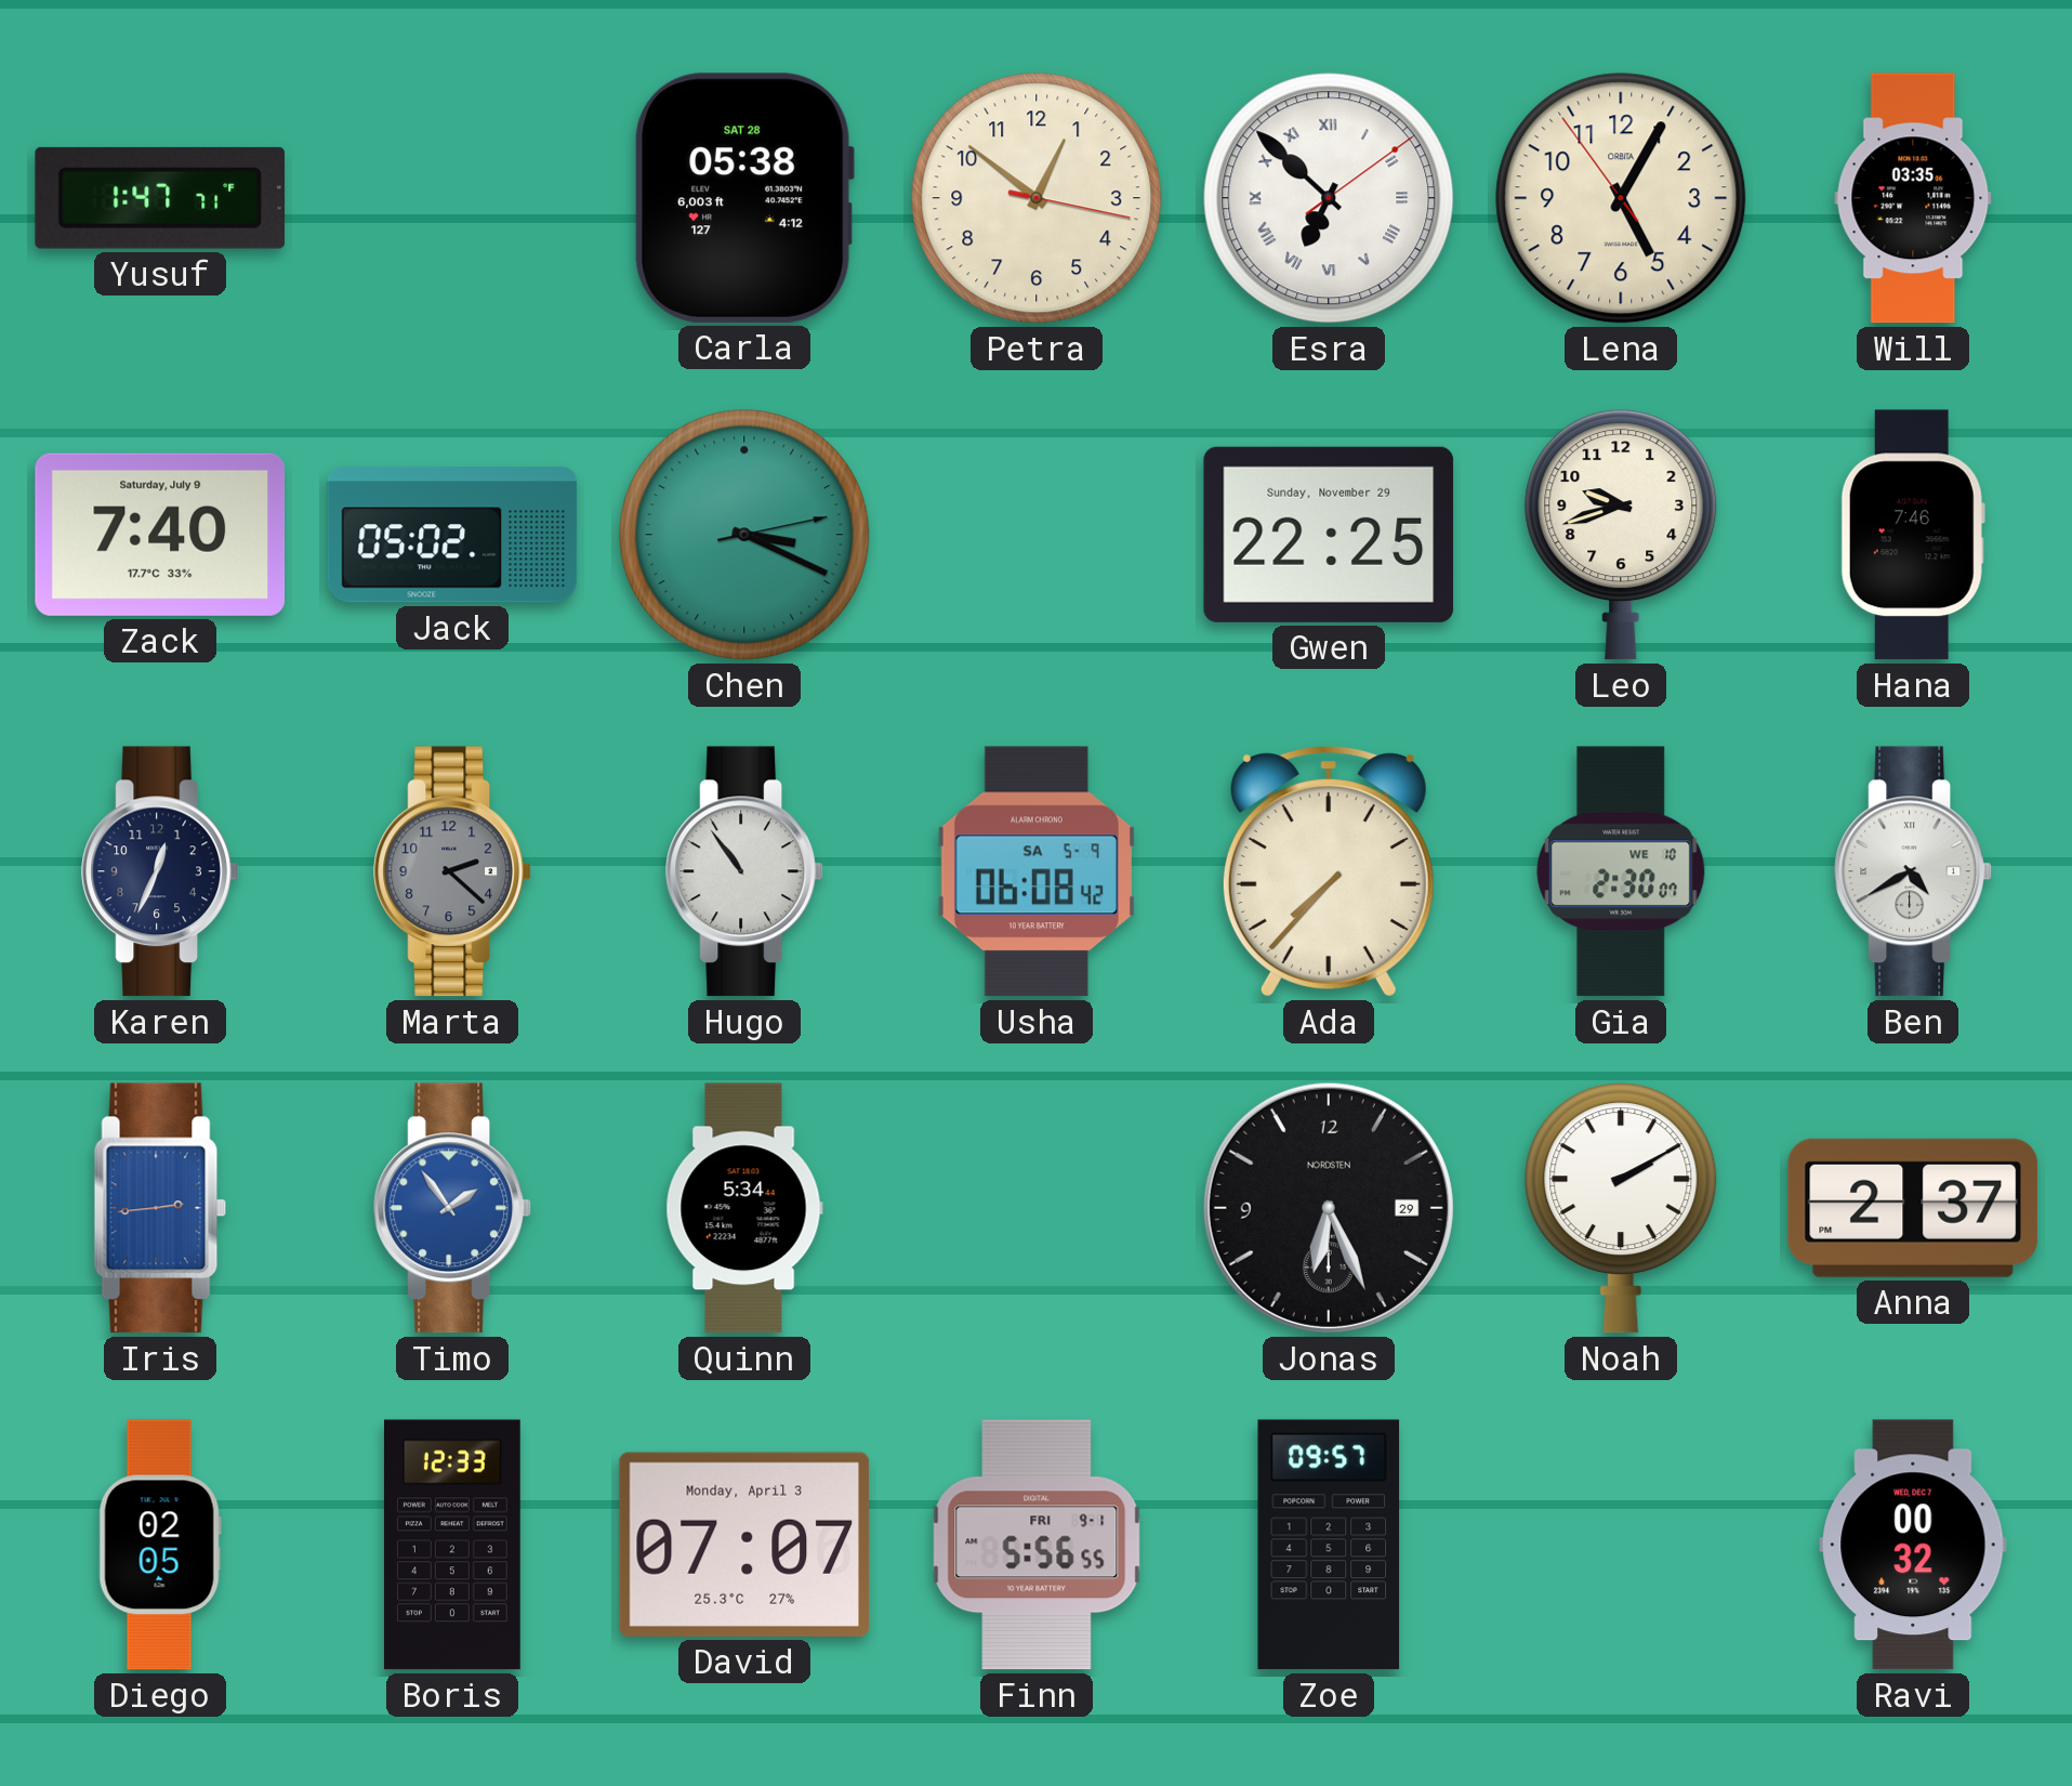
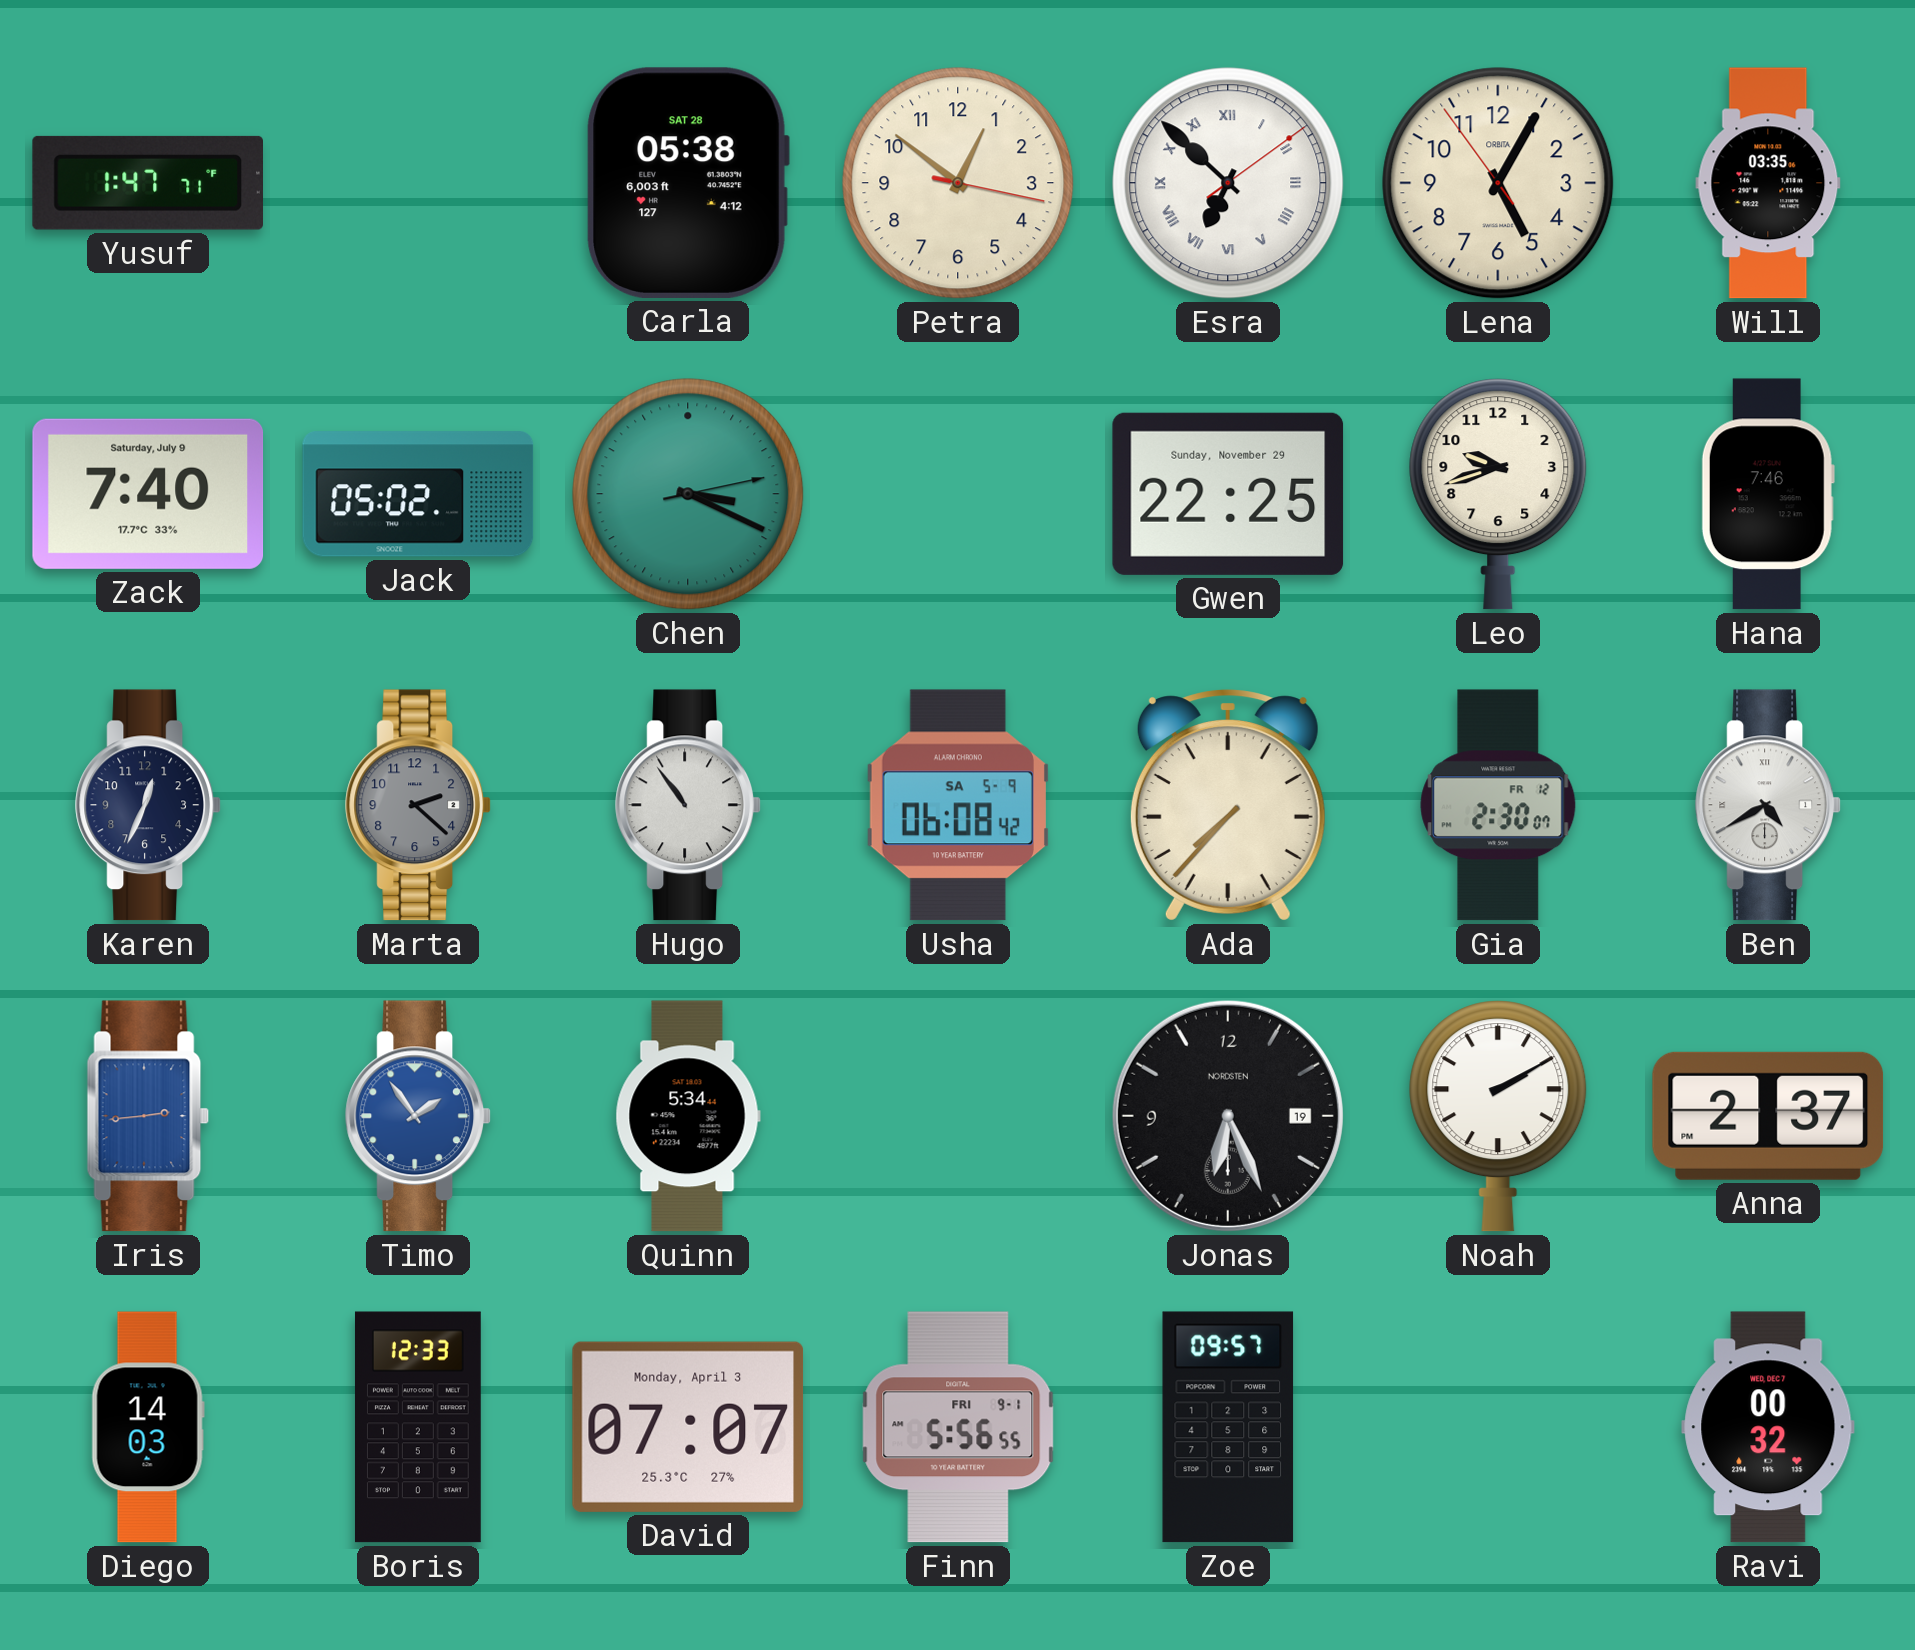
Gia date: WE 10 -> FR 12 (1498, 805)
Jonas date: 29 -> 19 (1228, 1116)
Diego: 02:05 -> 14:03 (148, 1427)
